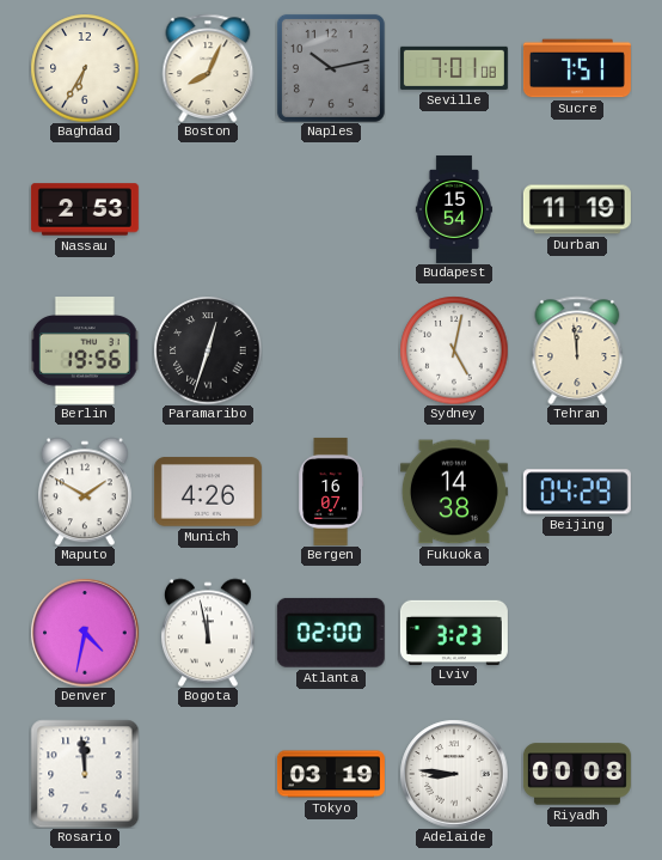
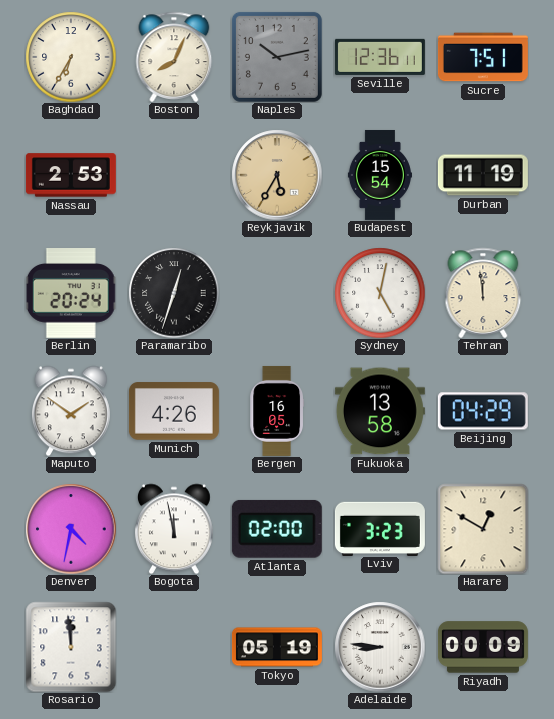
Seville: 7:01 -> 12:36 (380, 57)
Reykjavik: none -> 5:35 (277, 175)
Berlin: 19:56 -> 20:24 (71, 293)
Maputo: 1:50 -> 1:51 (71, 411)
Bergen: 16:07 -> 16:05 (276, 411)
Fukuoka: 14:38 -> 13:58 (380, 411)
Harare: none -> 12:50 (483, 529)
Tokyo: 03:19 -> 05:19 (277, 647)
Riyadh: 00:08 -> 00:09 (483, 647)
